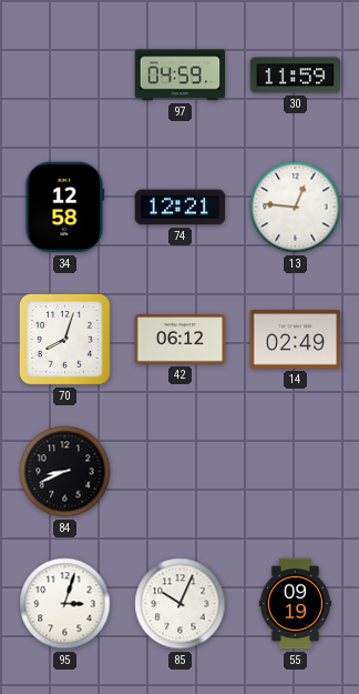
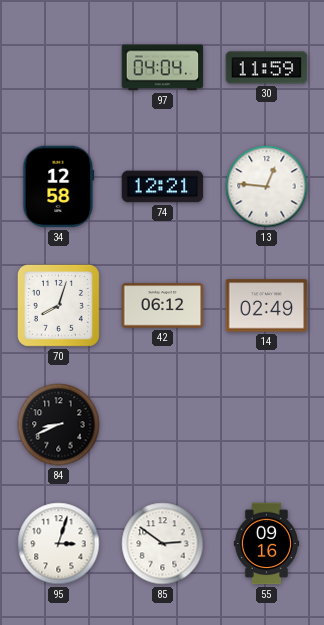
97: 04:59 -> 04:04 (163, 68)
85: 10:04 -> 2:51 (163, 544)
55: 09:19 -> 09:16 (266, 544)
